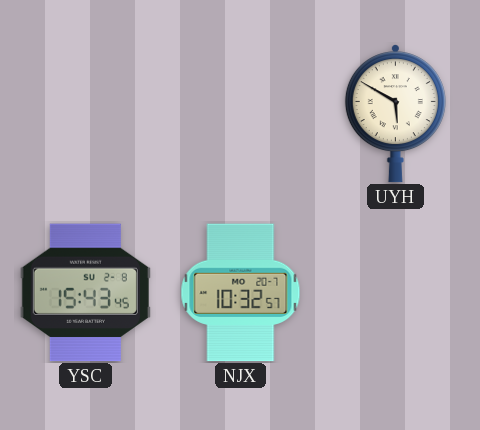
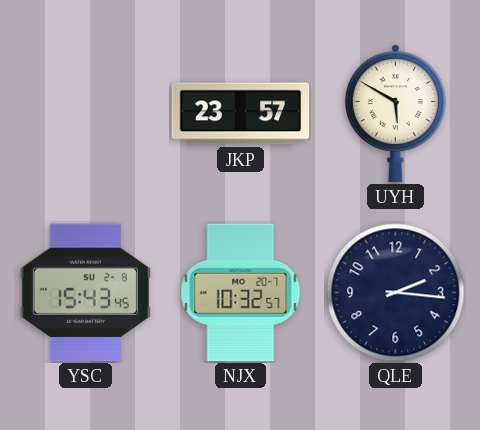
JKP: none -> 23:57 (241, 114)
QLE: none -> 2:16 (396, 293)
